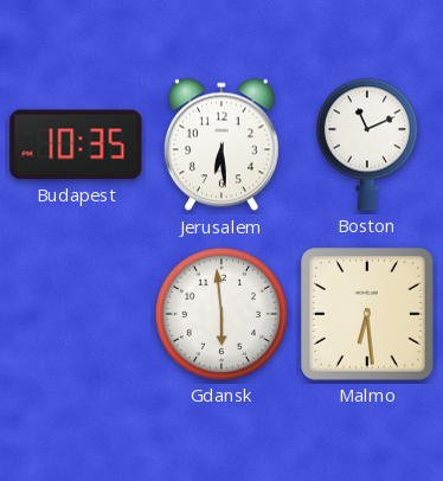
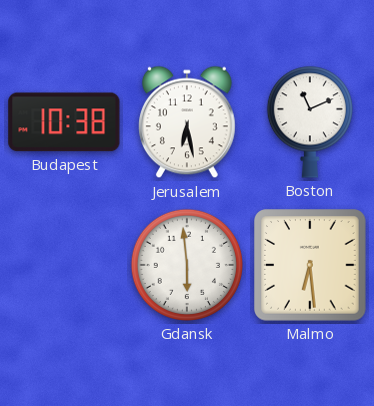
Budapest: 10:35 -> 10:38 (64, 122)
Jerusalem: 6:29 -> 6:28 (187, 122)
